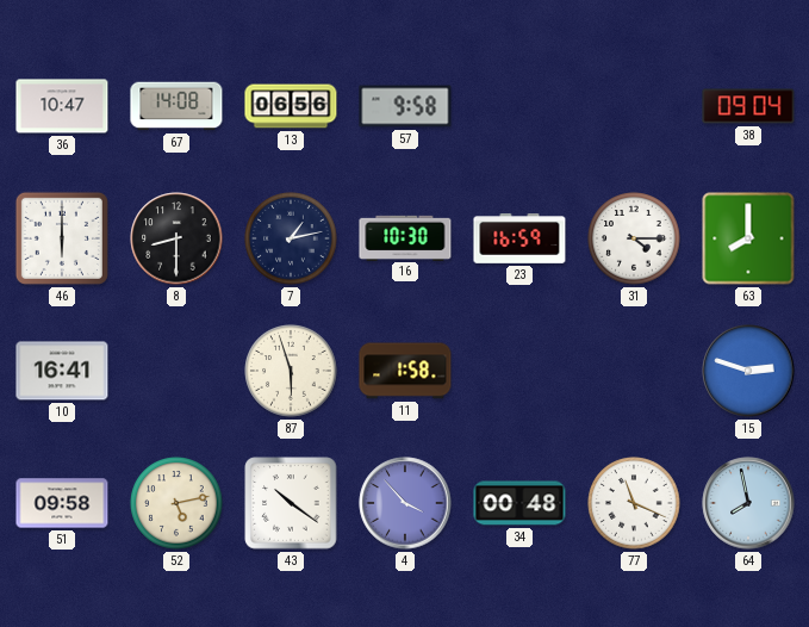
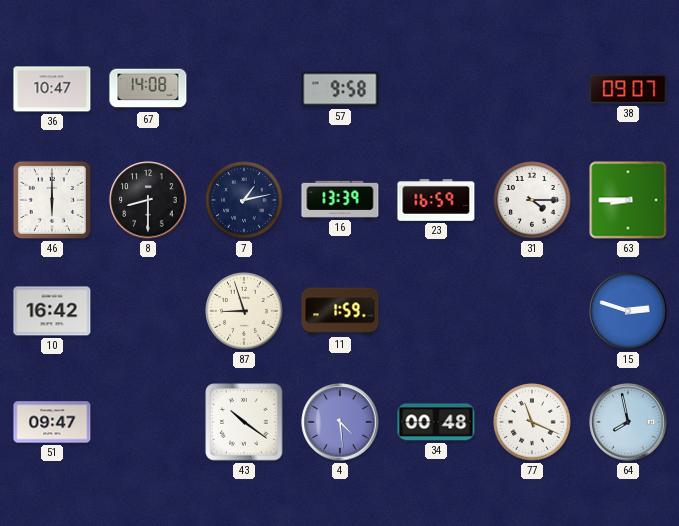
13: 06:56 -> none (291, 106)
38: 09:04 -> 09:07 (628, 89)
16: 10:30 -> 13:39 (340, 199)
63: 8:00 -> 8:45 (628, 200)
10: 16:41 -> 16:42 (52, 311)
87: 5:57 -> 8:57 (244, 311)
11: 1:58 -> 1:59 (340, 311)
51: 09:58 -> 09:47 (52, 422)
52: 5:13 -> none (176, 503)
4: 3:53 -> 4:29 (340, 422)
